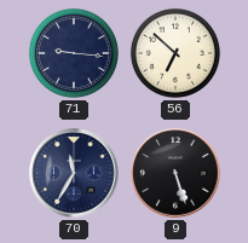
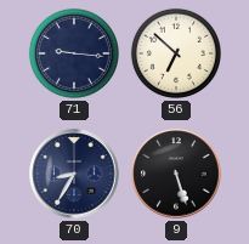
70: 11:35 -> 8:35 (74, 174)
